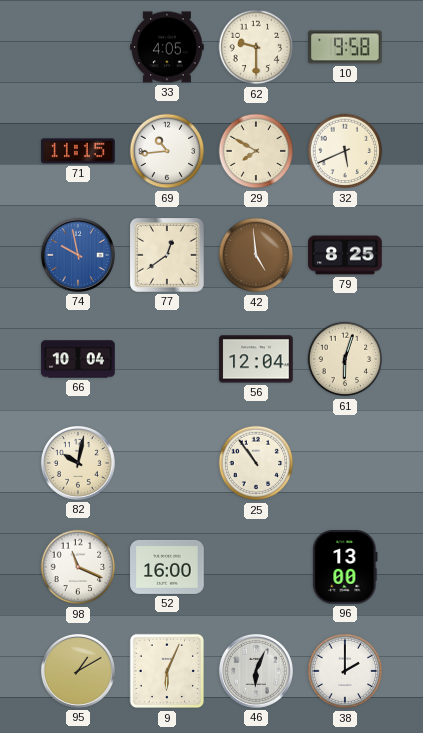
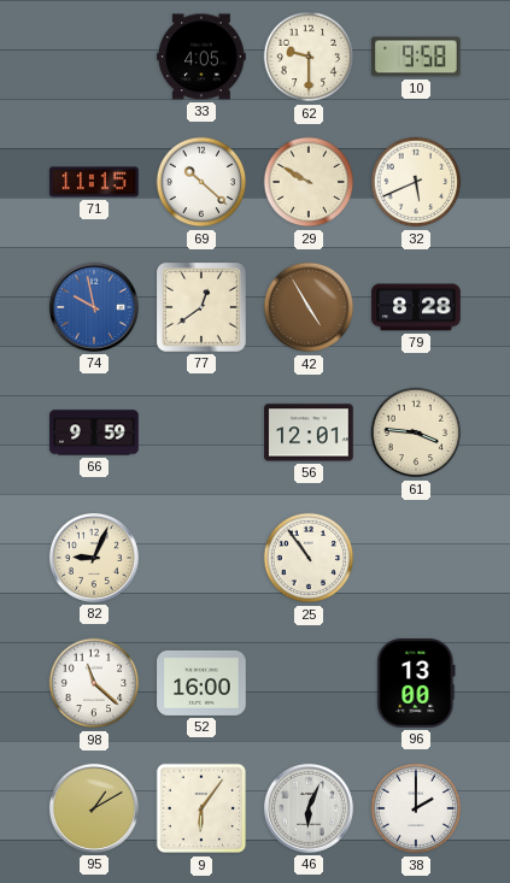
69: 10:44 -> 10:22 (201, 182)
29: 7:50 -> 9:50 (309, 182)
42: 4:59 -> 4:55 (309, 307)
79: 8:25 -> 8:28 (416, 307)
66: 10:04 -> 9:59 (94, 432)
56: 12:04 -> 12:01 (309, 432)
61: 6:03 -> 3:46 (416, 432)
82: 10:02 -> 9:04 (94, 558)
98: 11:19 -> 11:22 (94, 683)
9: 6:04 -> 6:06 (201, 808)
